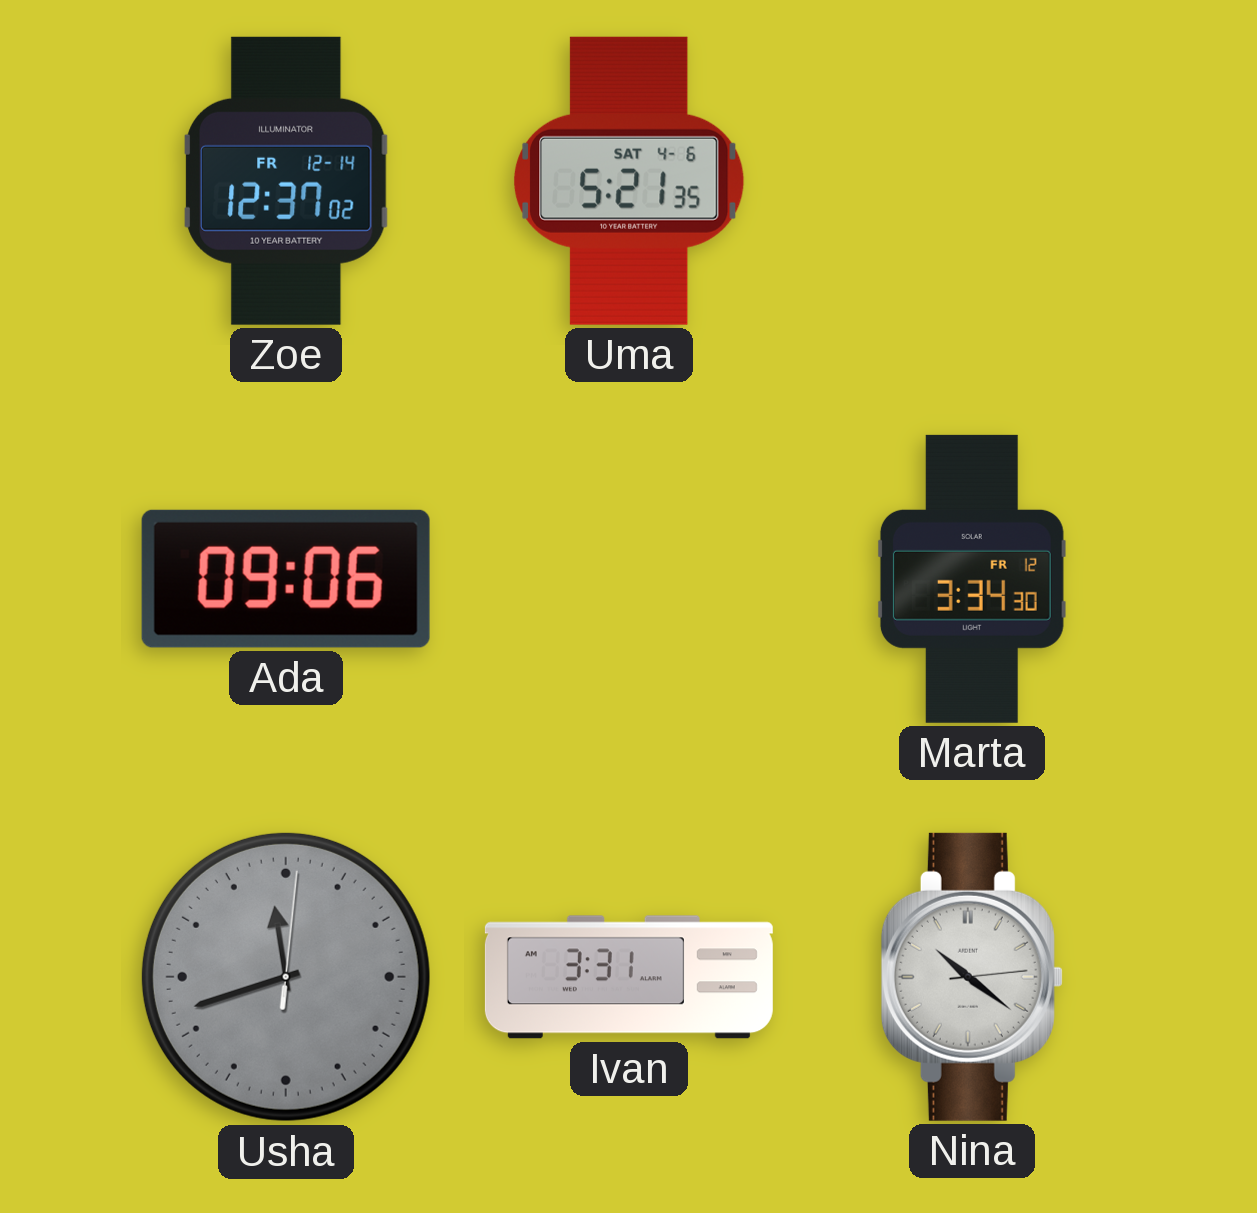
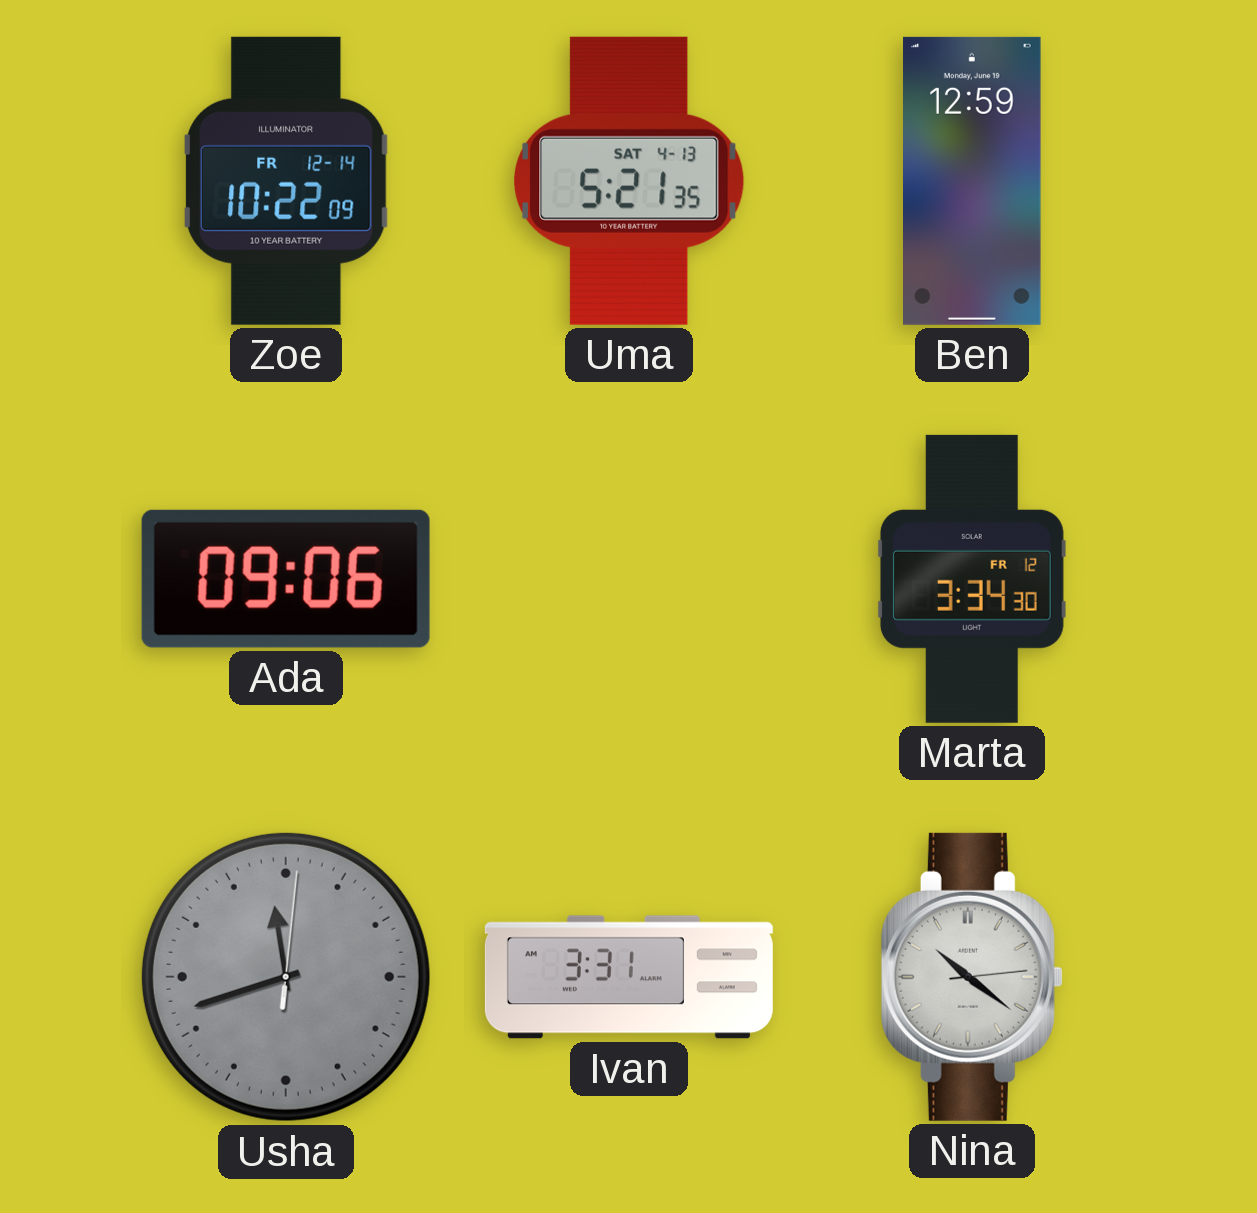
Zoe: 12:37 -> 10:22 (287, 181)
Uma date: SAT 4-6 -> SAT 4-13 (630, 181)
Ben: none -> 12:59 (973, 181)
